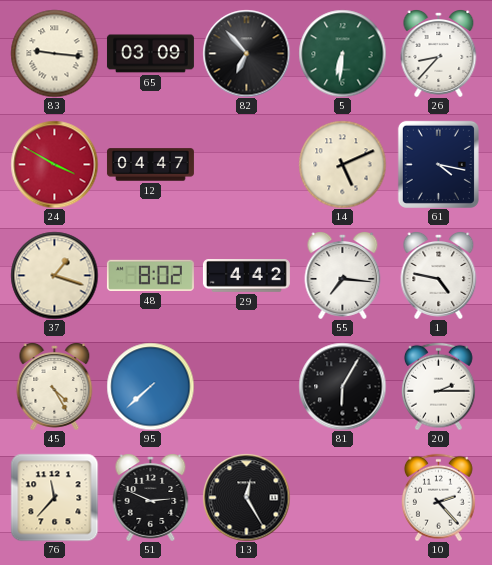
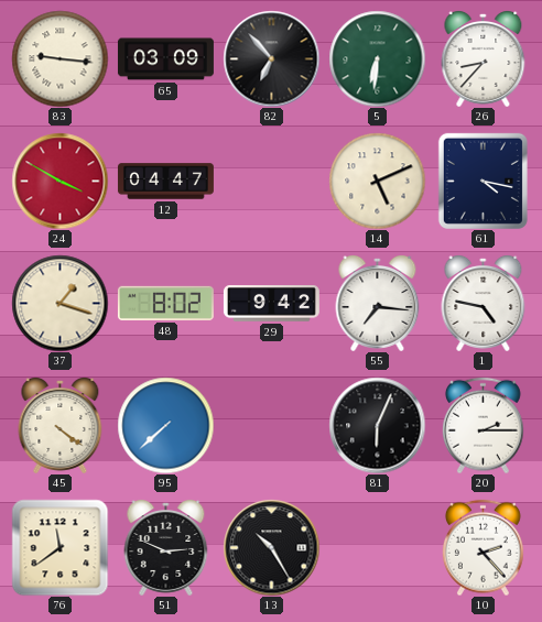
29: 4:42 -> 9:42 (271, 304)
45: 4:25 -> 4:21 (61, 426)
81: 6:05 -> 6:04 (377, 425)
76: 11:37 -> 11:39 (59, 547)
13: 12:25 -> 10:25 (271, 547)
